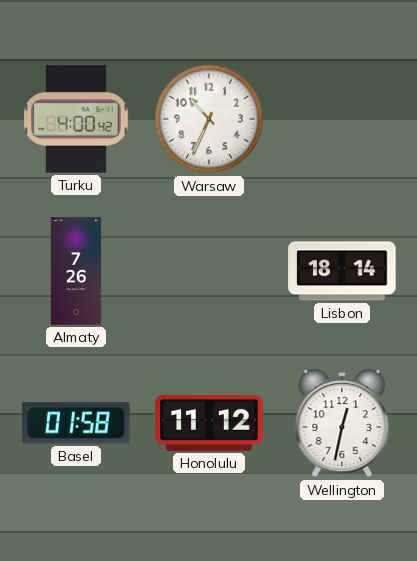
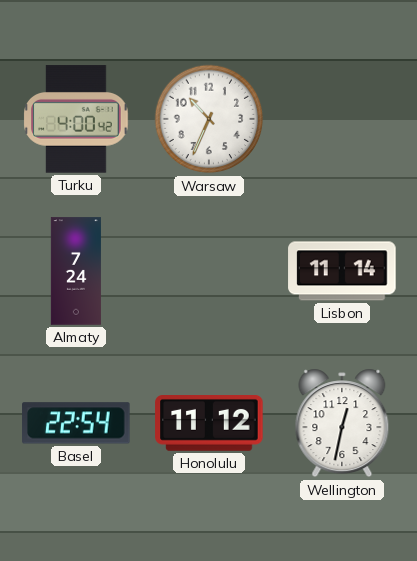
Almaty: 7:26 -> 7:24 (76, 271)
Lisbon: 18:14 -> 11:14 (342, 271)
Basel: 01:58 -> 22:54 (76, 423)
